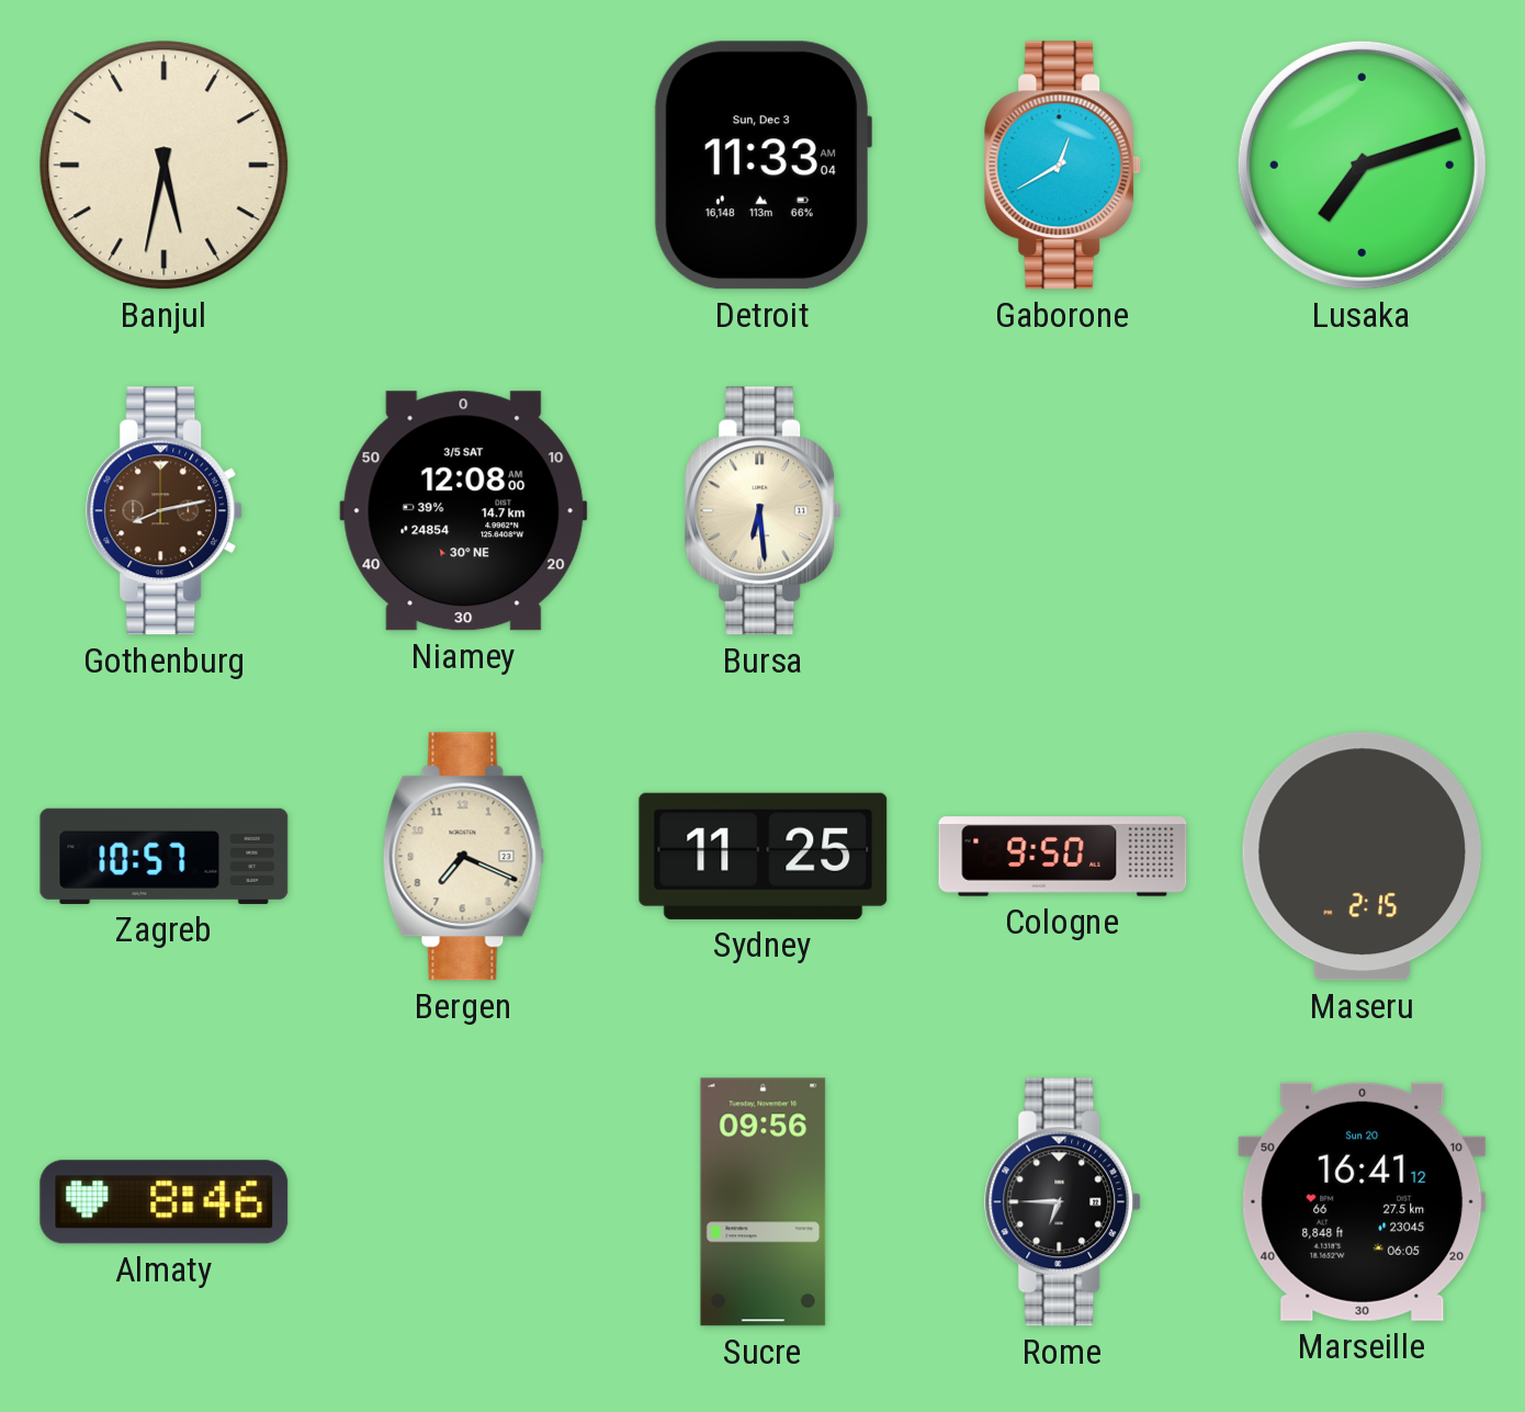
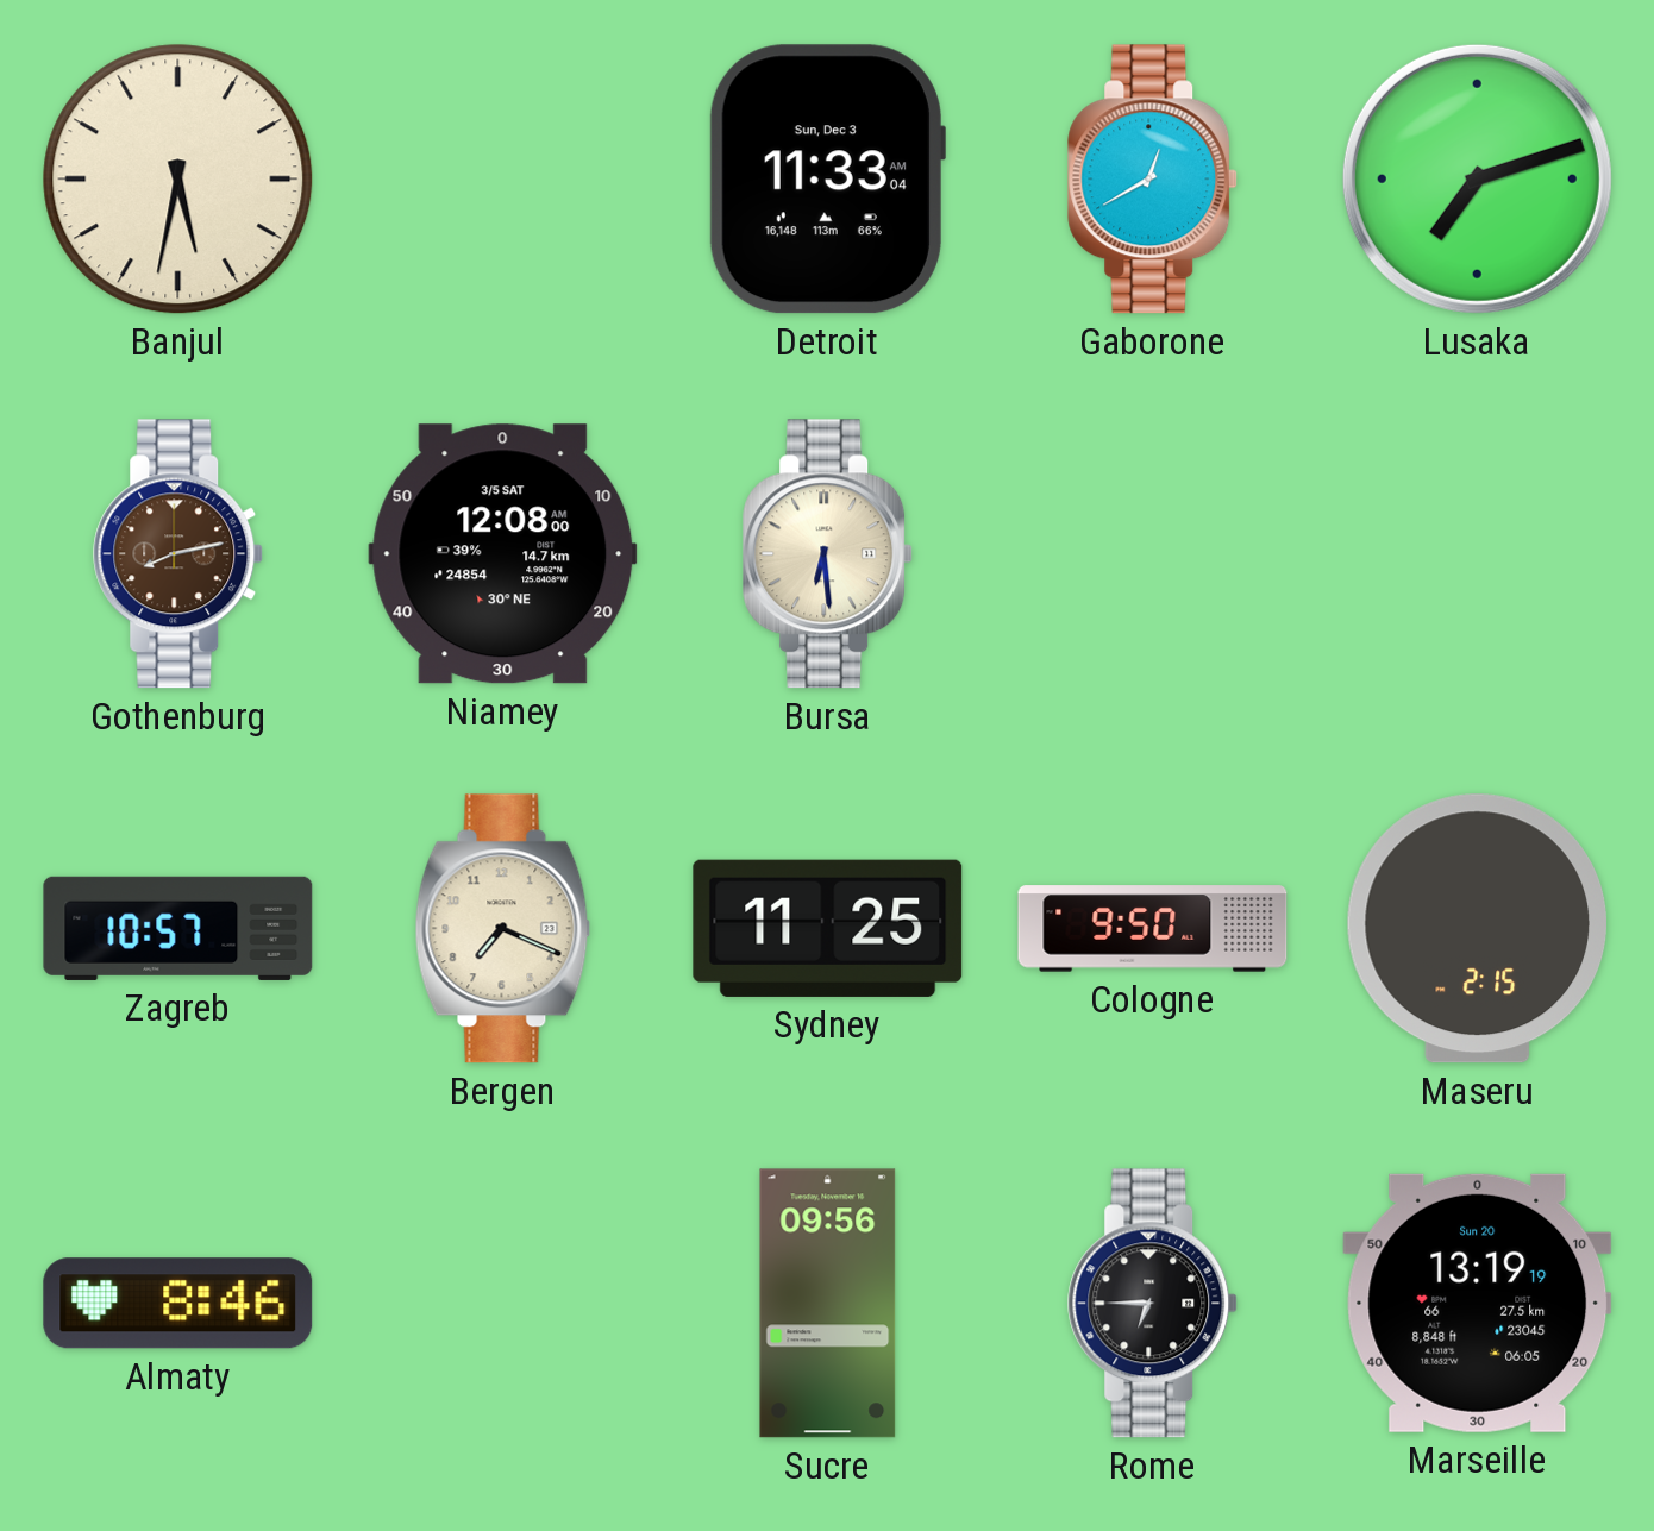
Marseille: 16:41 -> 13:19 (1478, 1303)
